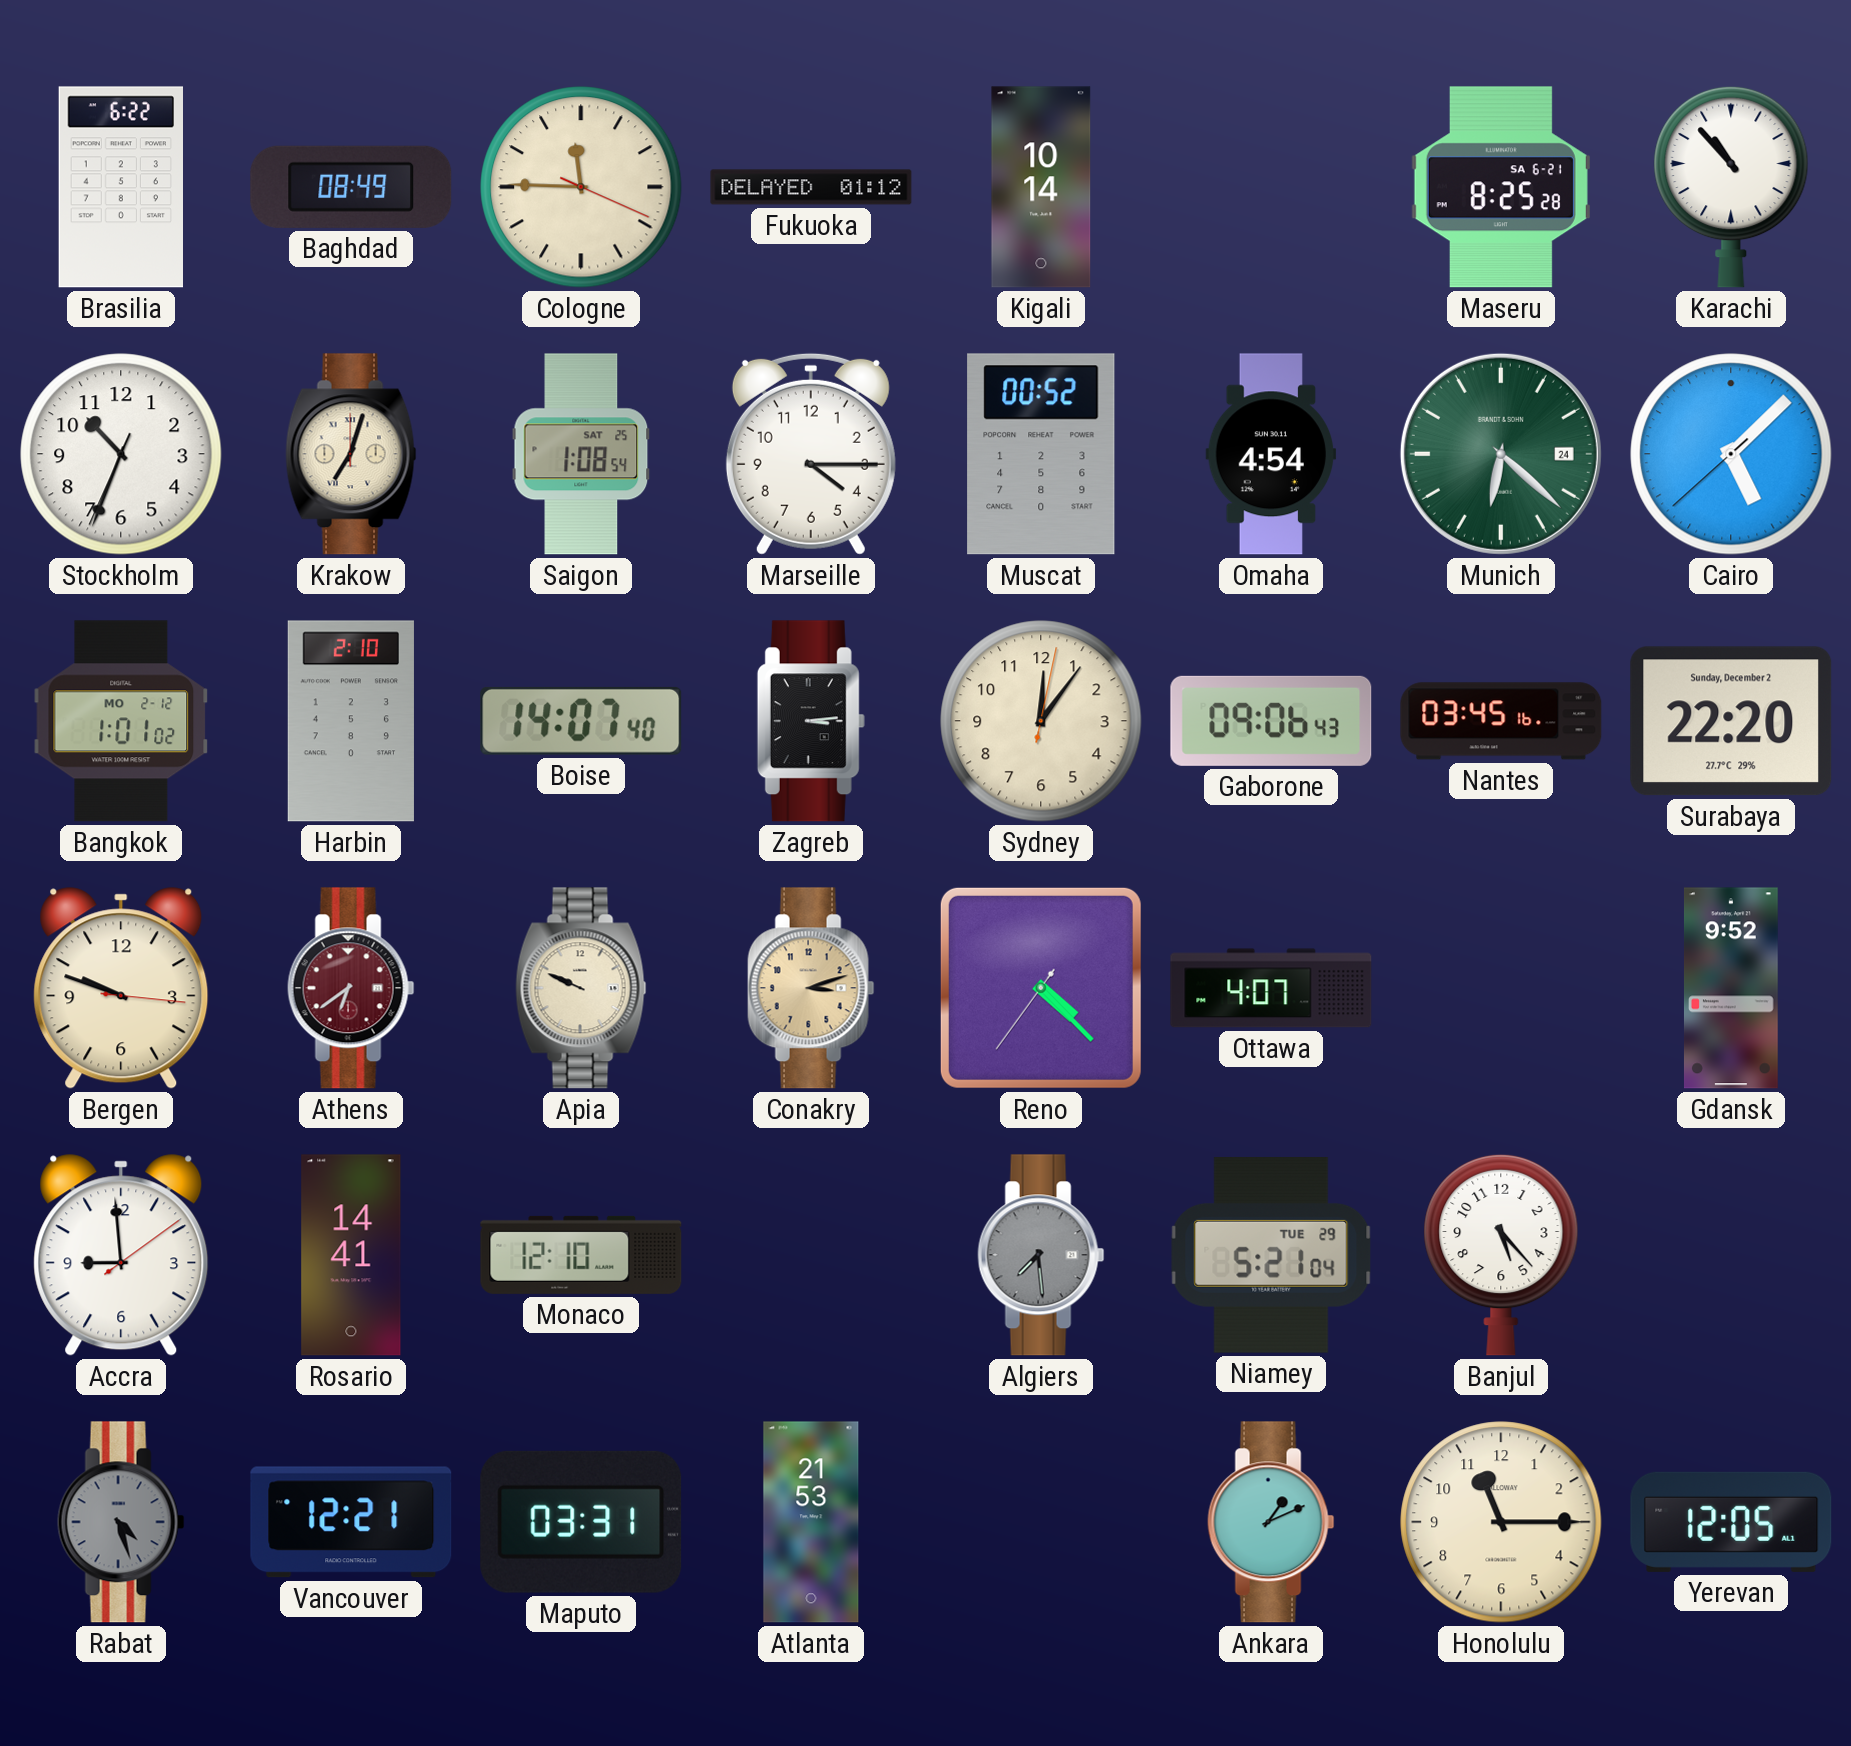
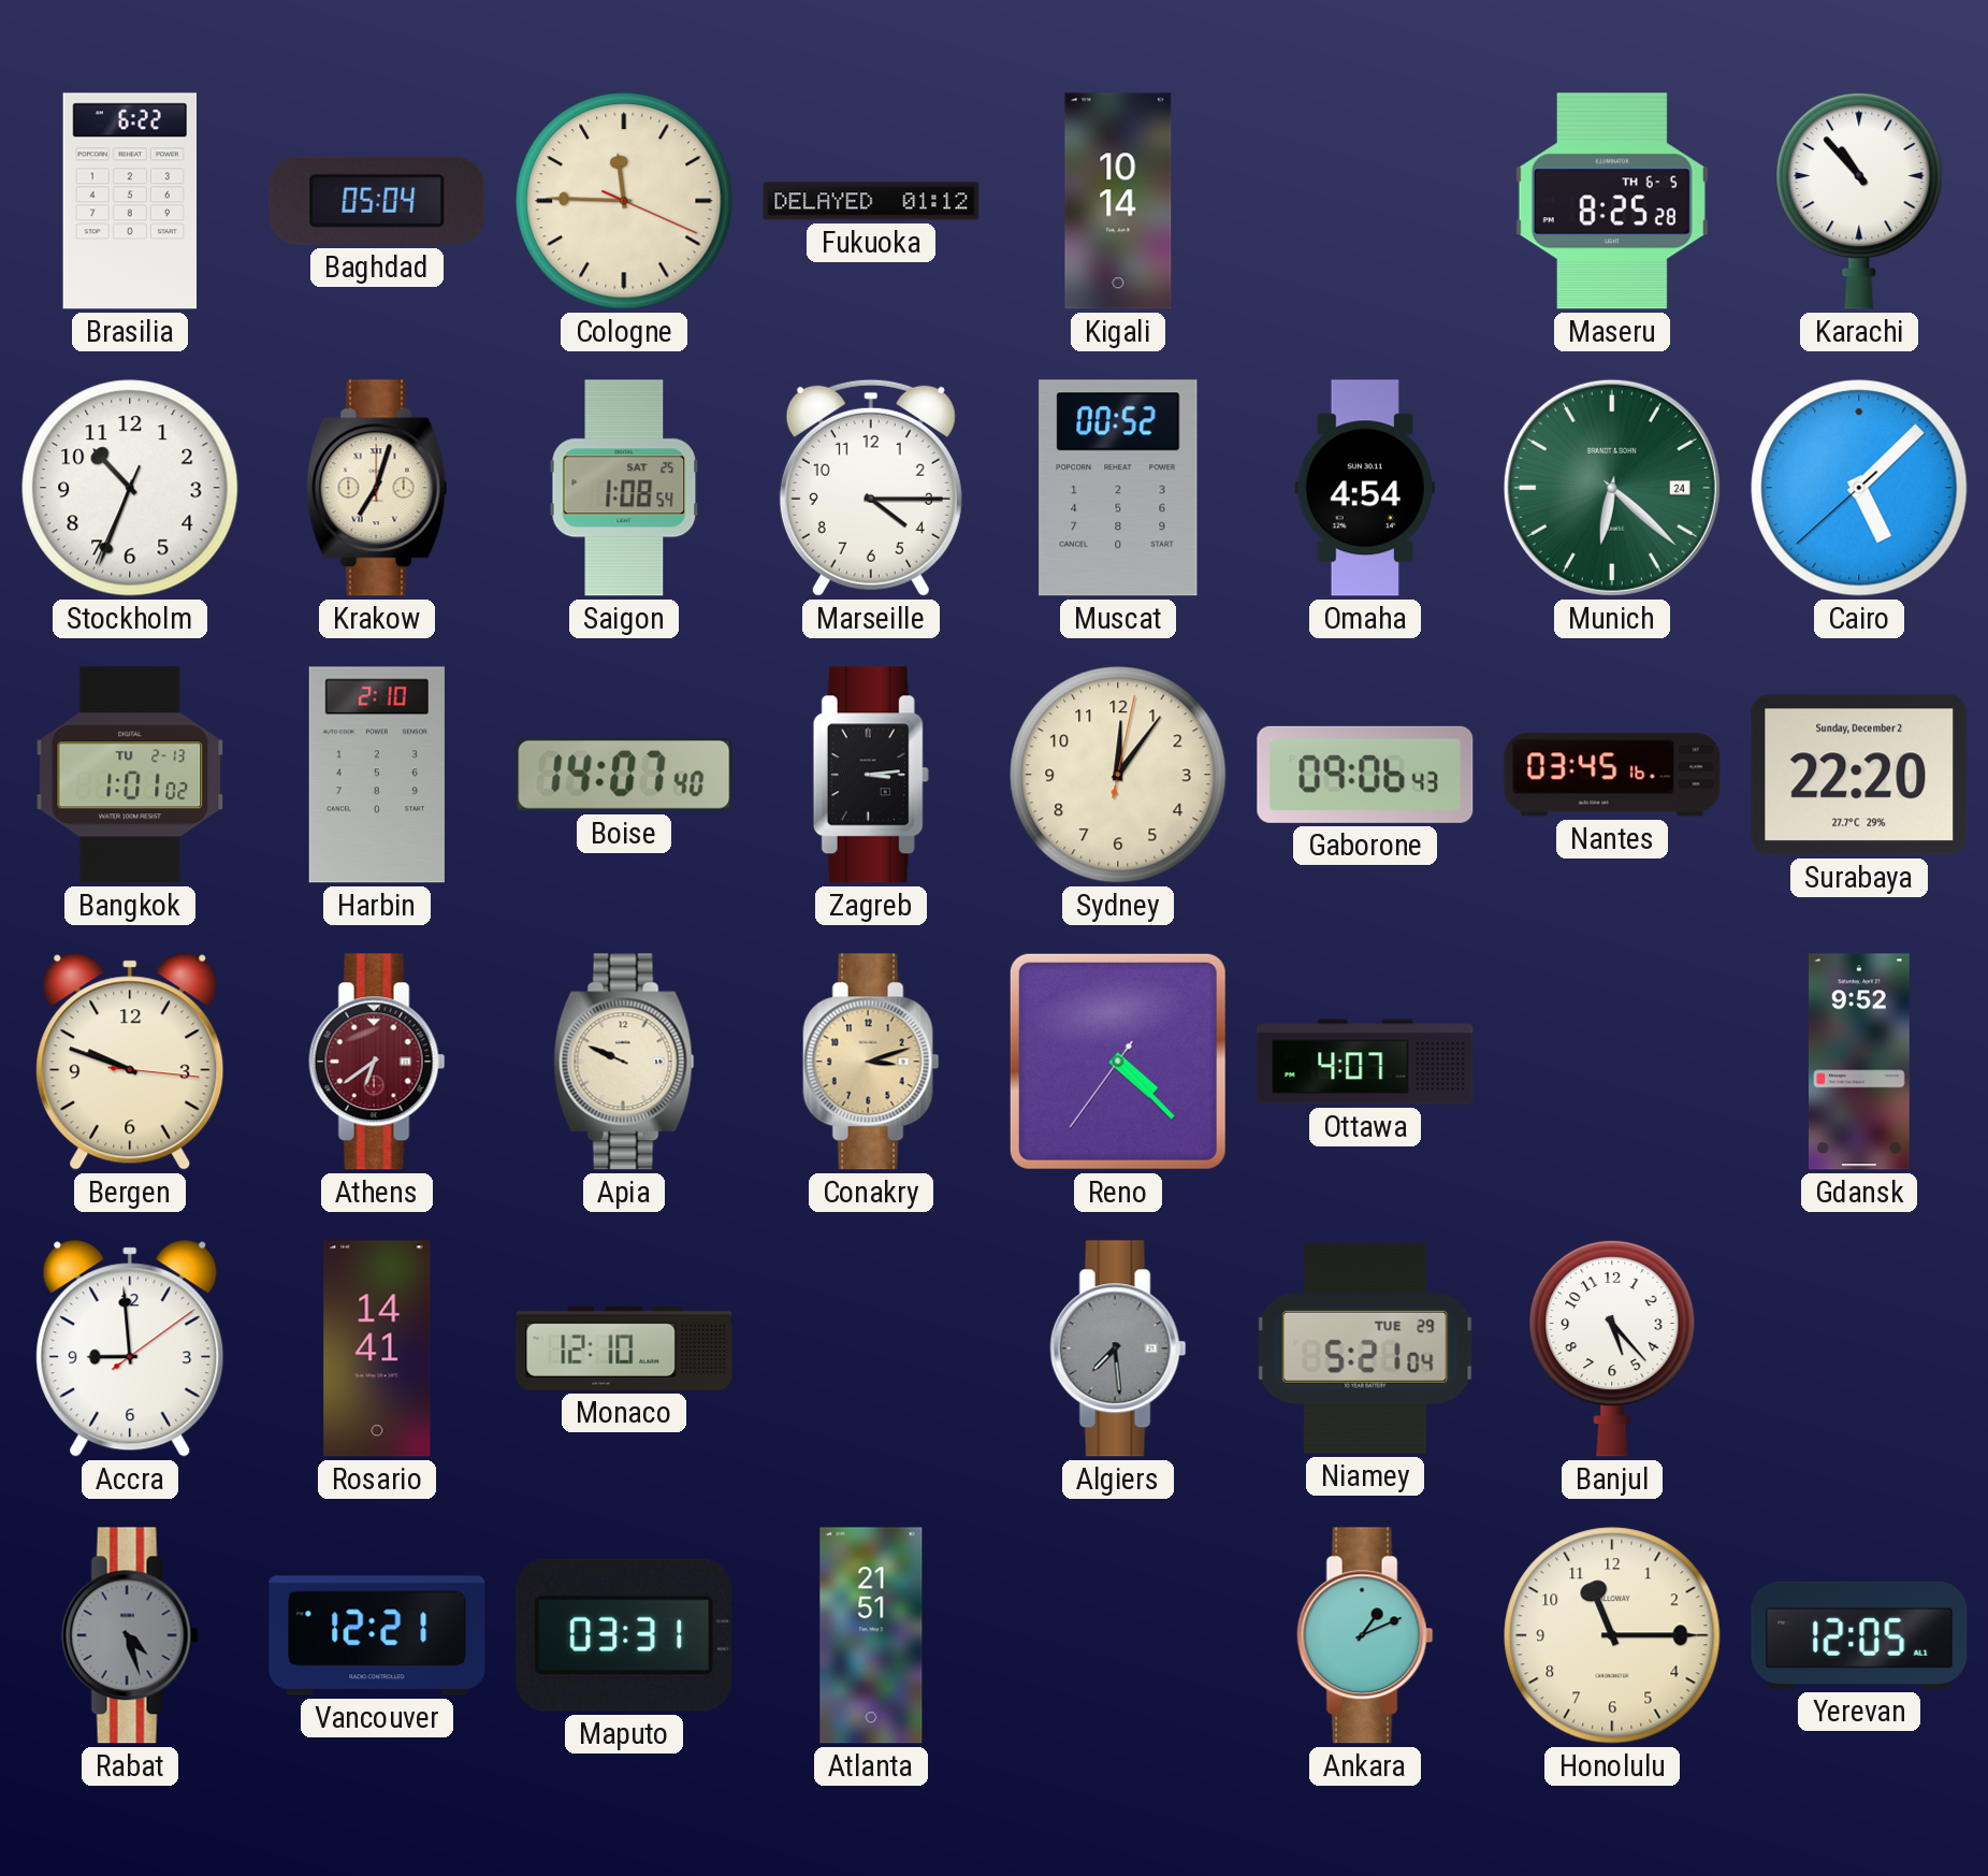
Baghdad: 08:49 -> 05:04 (377, 201)
Maseru date: SA 6-21 -> TH 6-5 (1612, 201)
Bangkok date: MO 2-12 -> TU 2-13 (130, 775)
Atlanta: 21:53 -> 21:51 (871, 1635)
